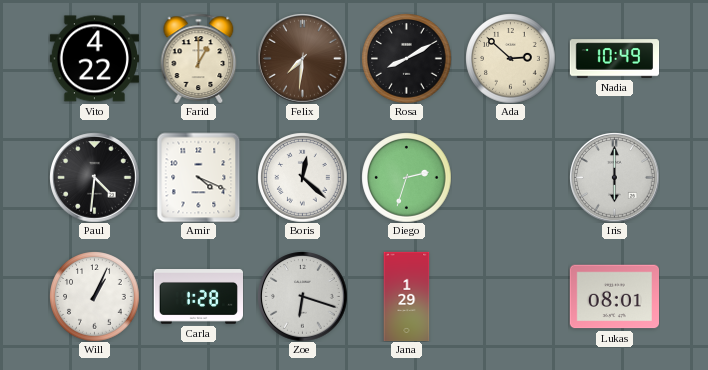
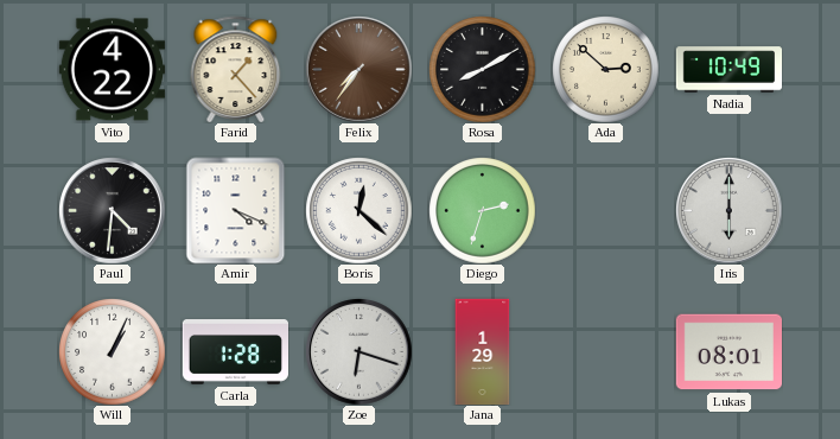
Farid: 1:00 -> 1:23 (236, 69)
Felix: 7:31 -> 7:36 (358, 69)
